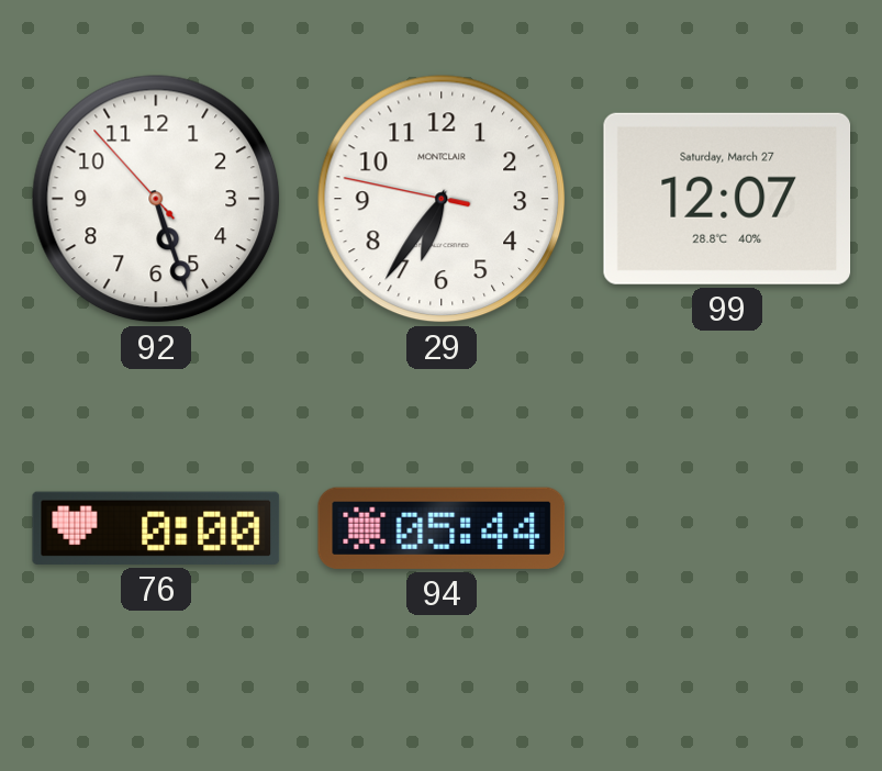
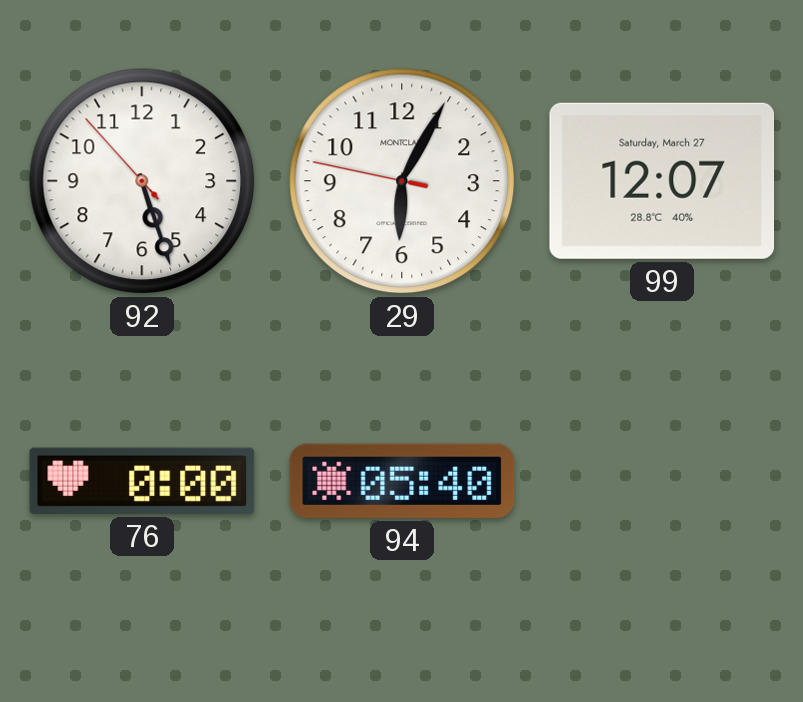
29: 6:35 -> 6:04 (402, 181)
94: 05:44 -> 05:40 (402, 481)
